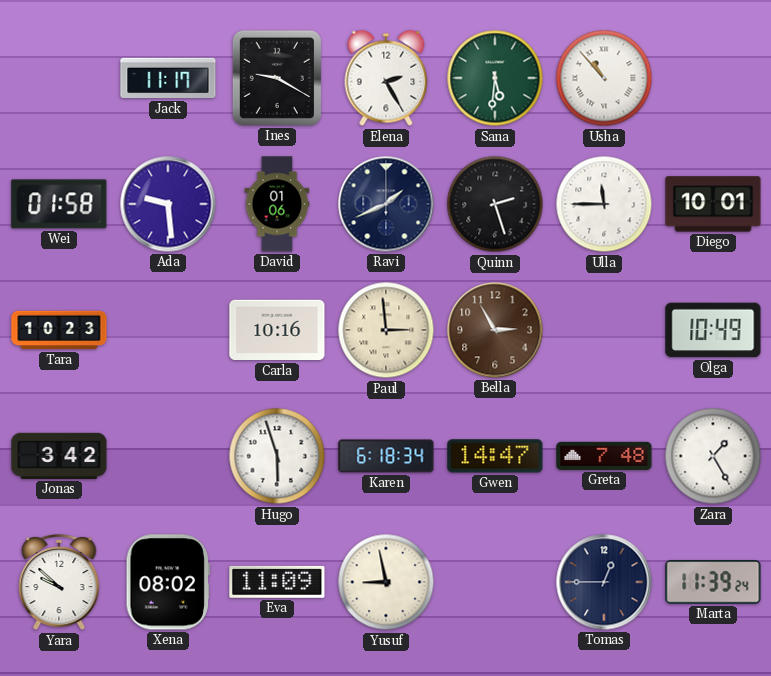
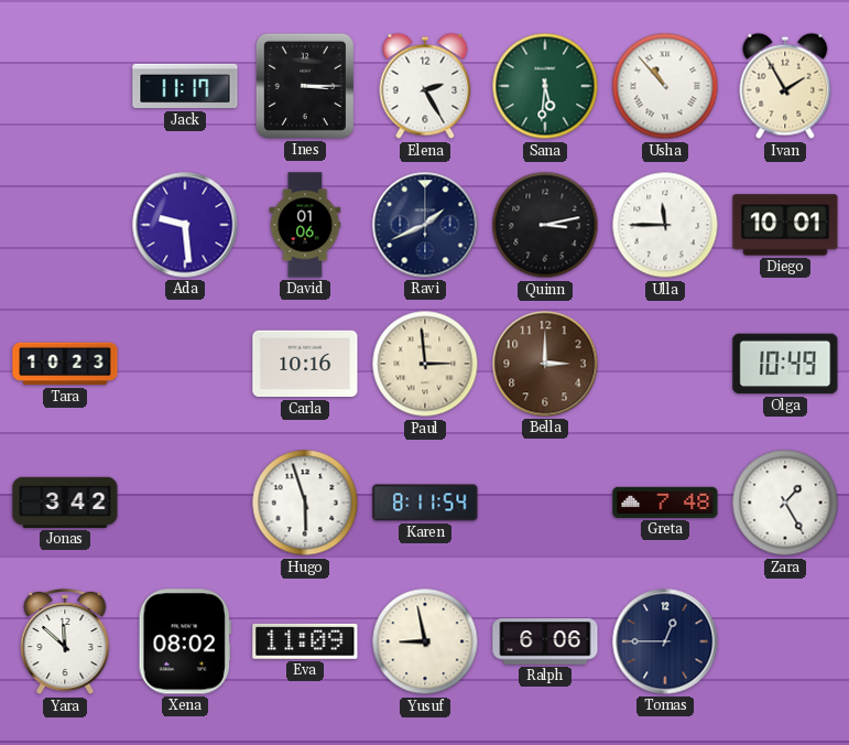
Ines: 9:20 -> 3:15 (305, 86)
Ivan: none -> 1:55 (785, 86)
Wei: 01:58 -> none (59, 204)
Quinn: 2:27 -> 3:13 (545, 225)
Bella: 2:55 -> 3:00 (545, 364)
Karen: 6:18 -> 8:11 (425, 503)
Gwen: 14:47 -> none (495, 456)
Yara: 9:52 -> 11:52 (65, 641)
Ralph: none -> 6:06 (545, 641)
Marta: 11:39 -> none (713, 582)
